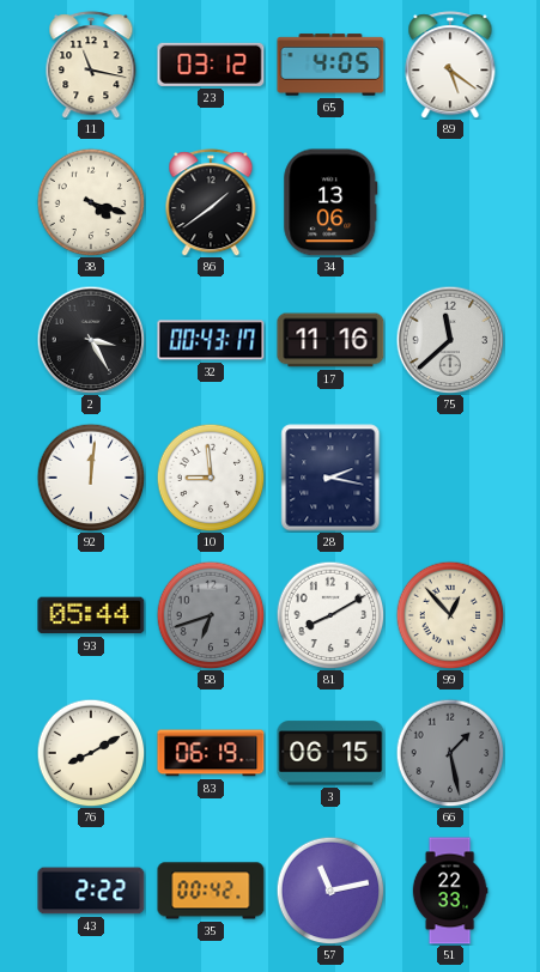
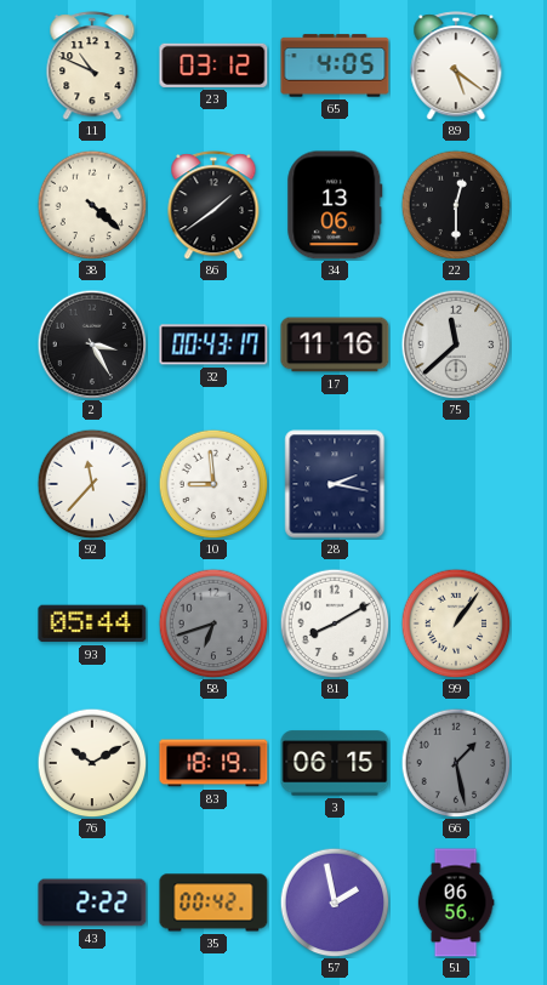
11: 11:17 -> 10:49 (92, 66)
38: 4:18 -> 4:22 (92, 205)
22: none -> 12:30 (456, 205)
92: 12:01 -> 11:37 (92, 484)
99: 12:53 -> 1:06 (456, 624)
76: 8:10 -> 10:10 (92, 763)
83: 06:19 -> 18:19 (213, 763)
57: 11:13 -> 1:58 (335, 903)
51: 22:33 -> 06:56 (456, 903)
